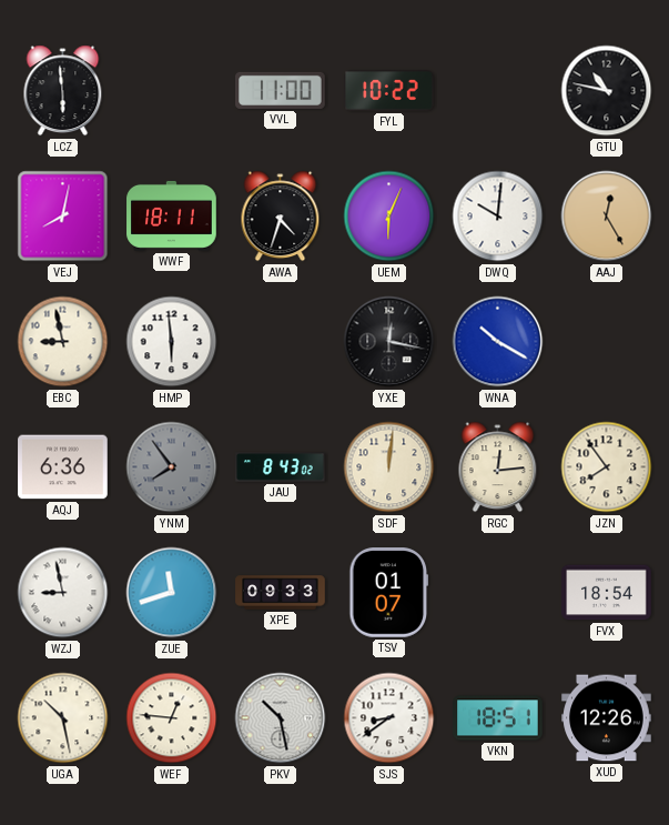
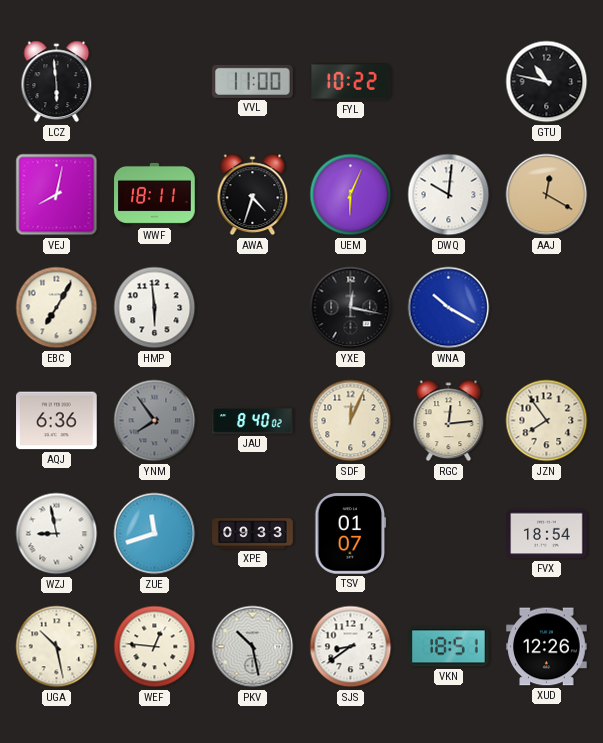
AAJ: 12:25 -> 12:20 (547, 195)
EBC: 8:58 -> 7:05 (57, 308)
JAU: 8:43 -> 8:40 (253, 421)
SDF: 12:01 -> 12:04 (351, 421)
